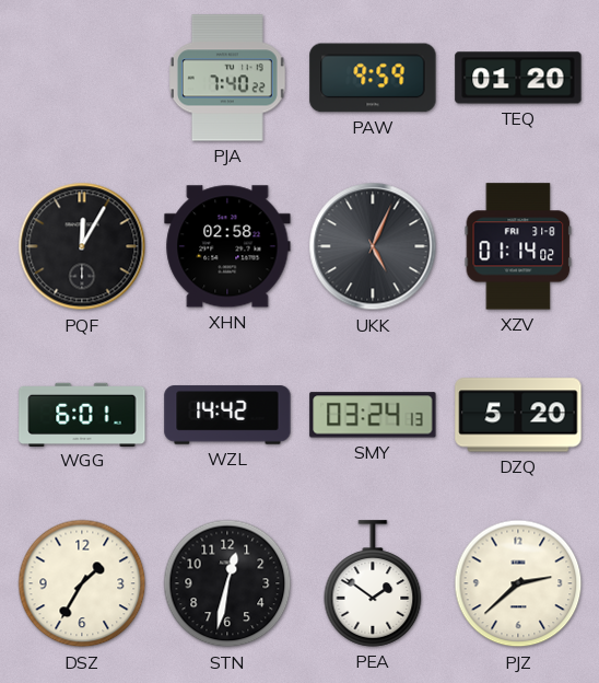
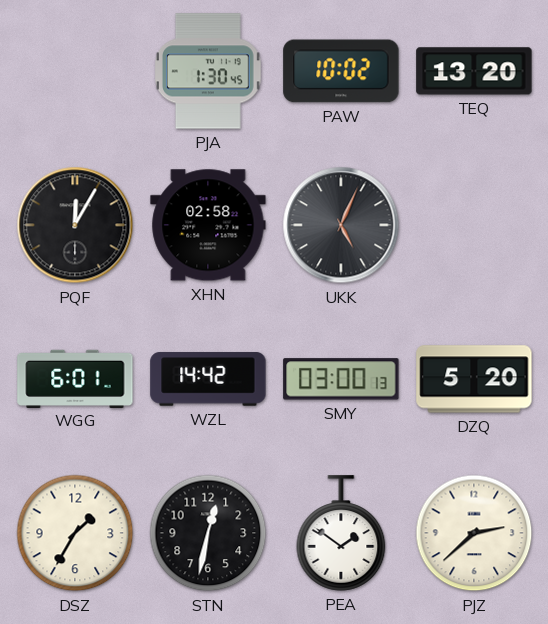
PJA: 7:40 -> 1:30 (208, 71)
PAW: 9:59 -> 10:02 (341, 71)
TEQ: 01:20 -> 13:20 (474, 71)
XZV: 01:14 -> none (518, 246)
SMY: 03:24 -> 03:00 (341, 379)
